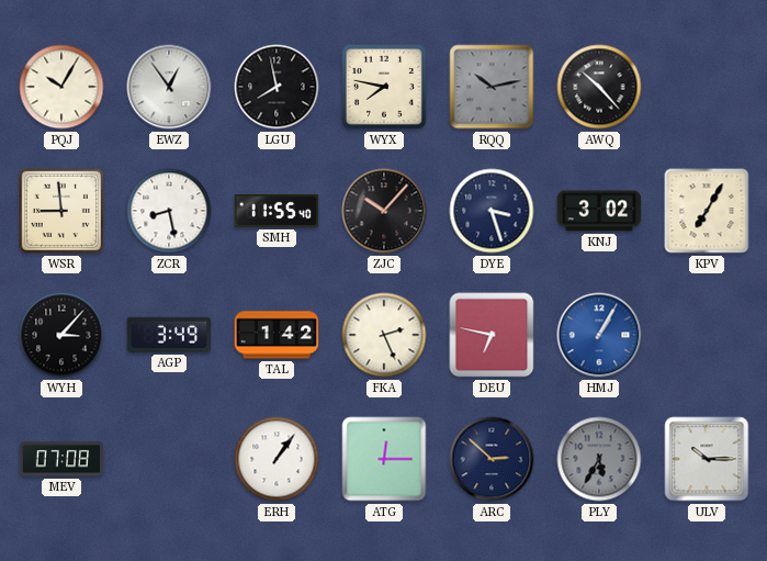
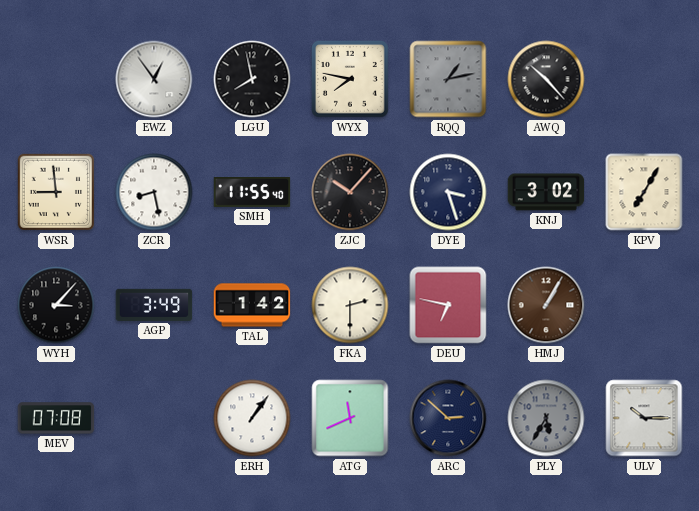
PQJ: 10:05 -> none (61, 87)
RQQ: 10:13 -> 1:13 (448, 79)
FKA: 2:26 -> 2:30 (350, 305)
HMJ dial: blue -> brown (546, 305)
ATG: 12:15 -> 11:41 (350, 418)
